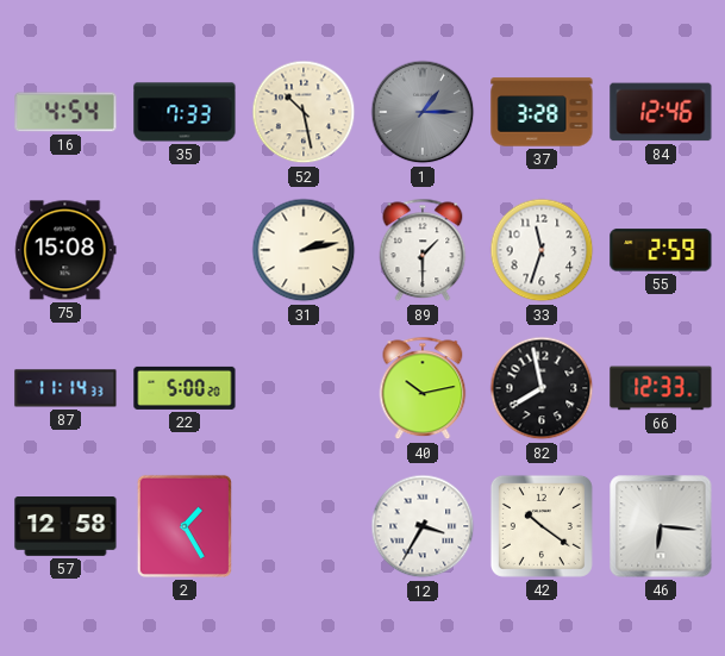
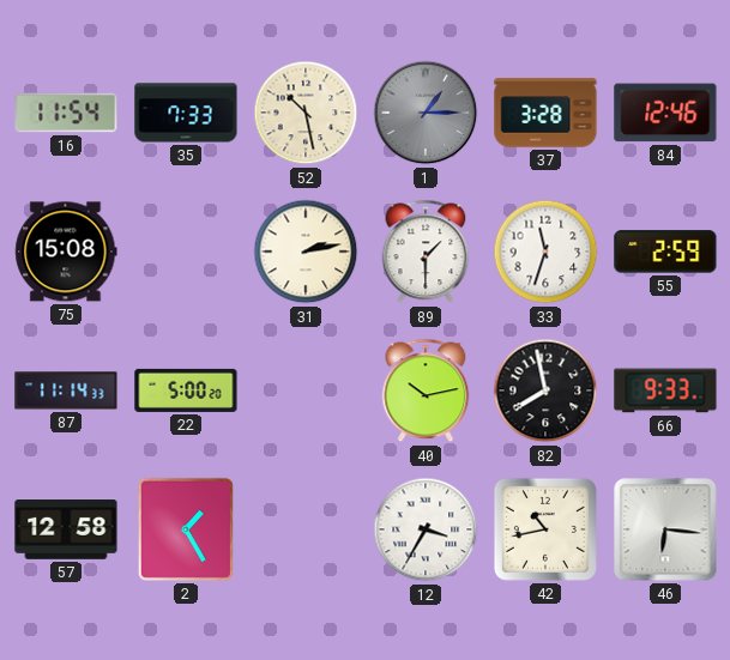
16: 4:54 -> 11:54 (66, 113)
66: 12:33 -> 9:33 (665, 390)
42: 10:21 -> 10:43 (545, 529)
